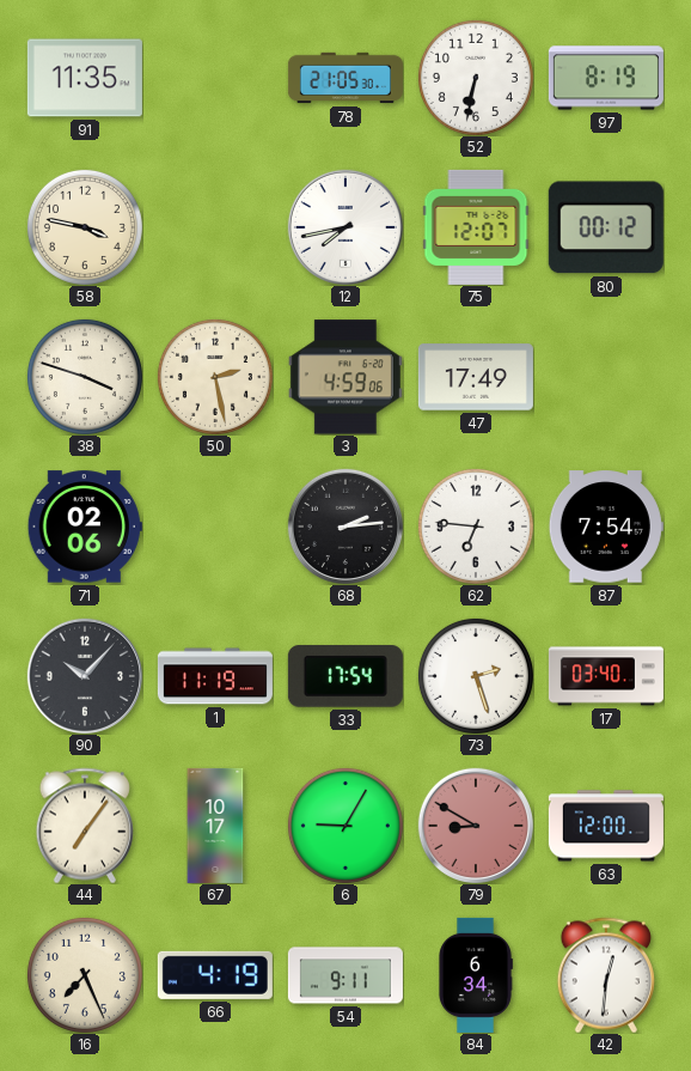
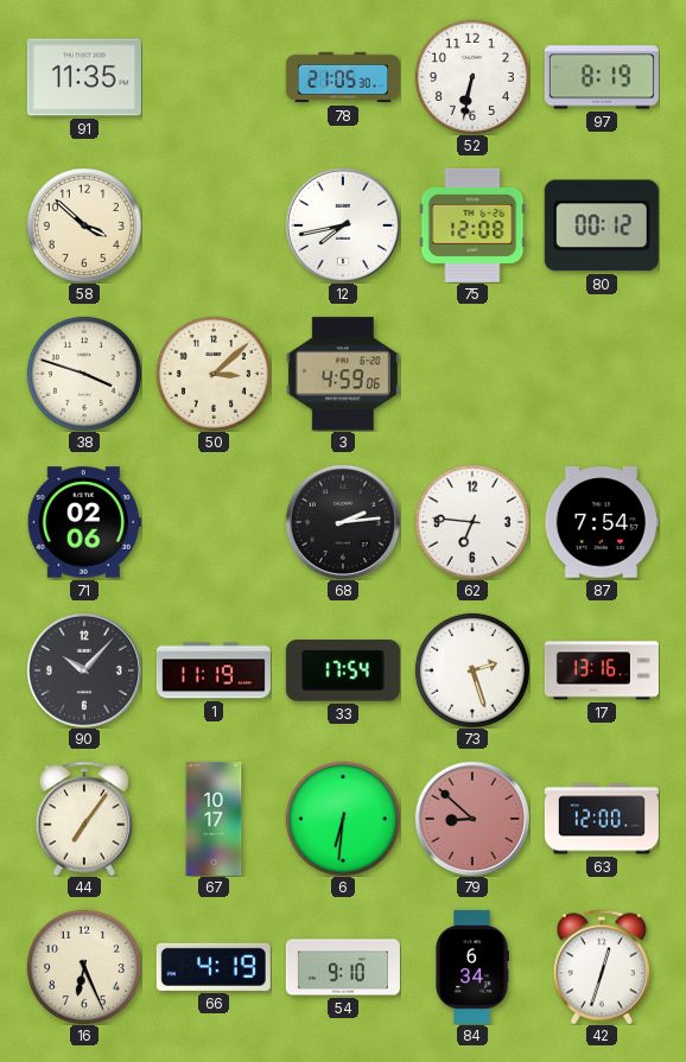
58: 3:47 -> 3:52 (84, 225)
75: 12:07 -> 12:08 (472, 225)
50: 2:28 -> 3:08 (214, 374)
47: 17:49 -> none (476, 377)
17: 03:40 -> 13:16 (602, 670)
6: 9:05 -> 6:31 (343, 819)
79: 8:50 -> 8:52 (472, 819)
16: 7:26 -> 6:26 (84, 967)
54: 9:11 -> 9:10 (343, 967)
42: 12:31 -> 12:33 (602, 967)
